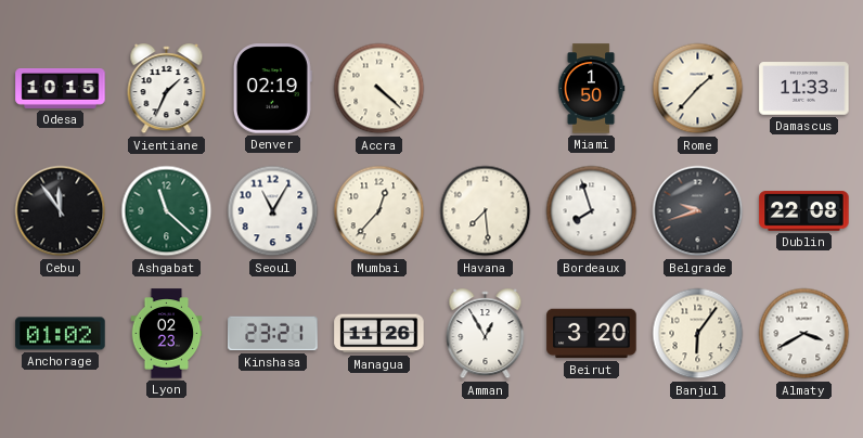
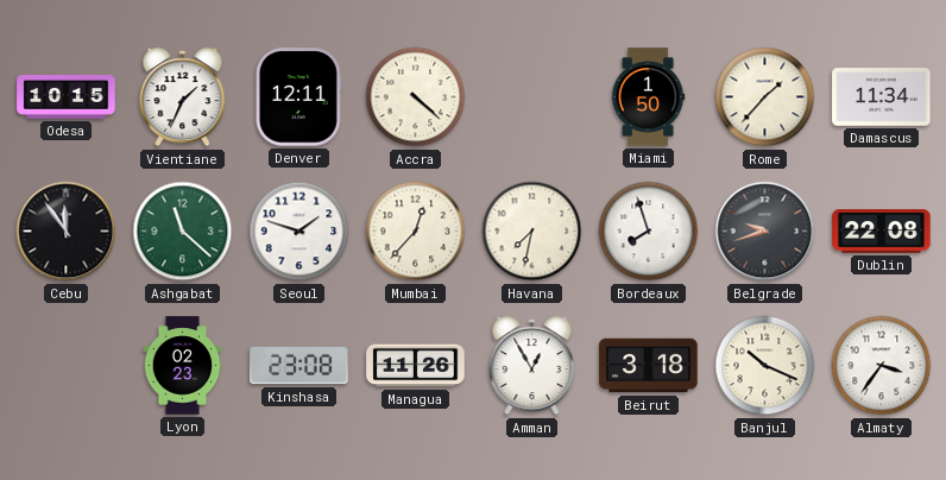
Denver: 02:19 -> 12:11 (298, 97)
Damascus: 11:33 -> 11:34 (882, 97)
Seoul: 11:05 -> 1:48 (299, 232)
Havana: 7:29 -> 7:32 (532, 232)
Anchorage: 01:02 -> none (61, 334)
Kinshasa: 23:21 -> 23:08 (299, 366)
Beirut: 3:20 -> 3:18 (649, 366)
Banjul: 6:06 -> 10:19 (765, 366)
Almaty: 3:40 -> 3:36 (882, 366)
